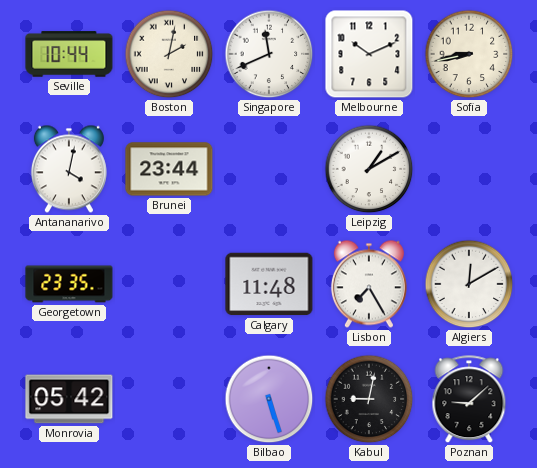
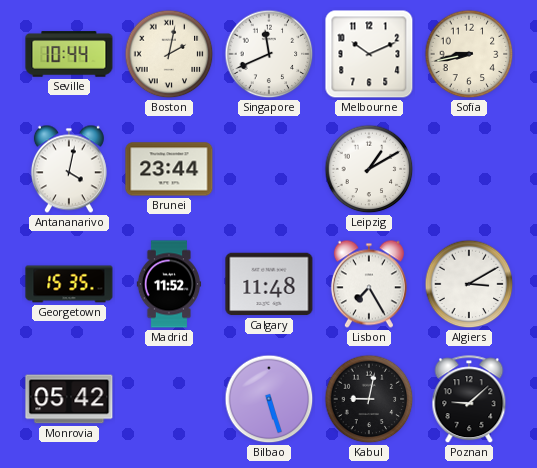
Georgetown: 23:35 -> 15:35 (69, 284)
Madrid: none -> 11:52 (169, 284)
Algiers: 12:10 -> 3:10 (469, 284)
